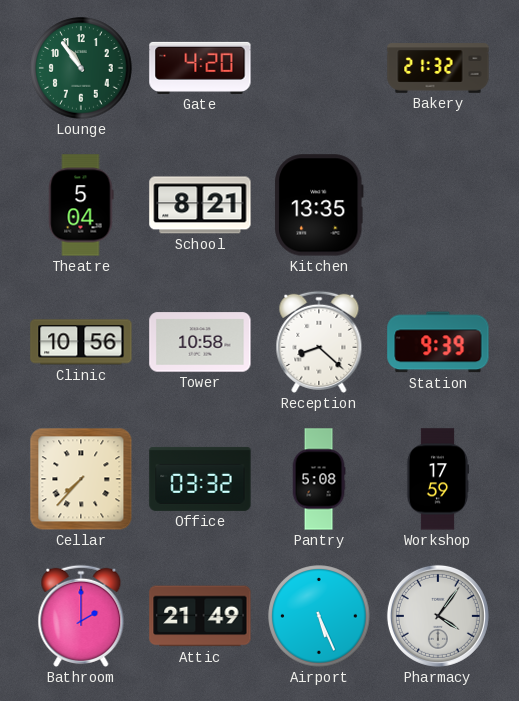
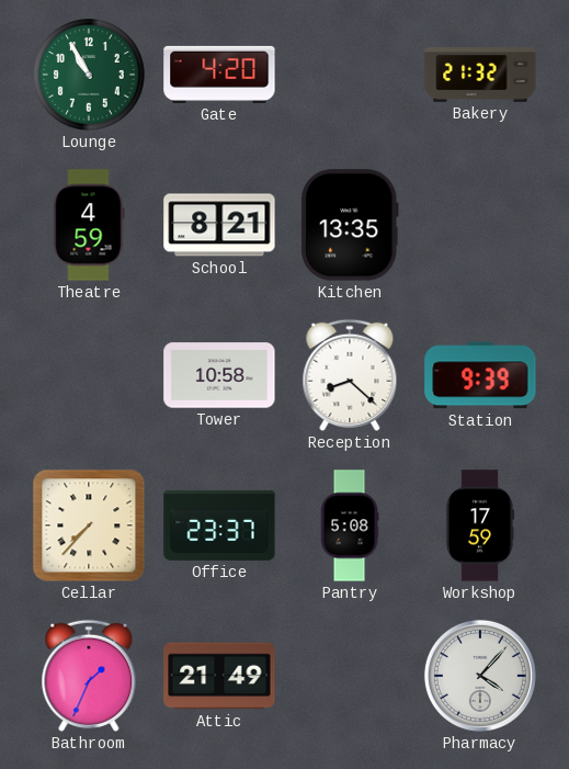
Lounge: 10:54 -> 10:55 (89, 75)
Theatre: 5:04 -> 4:59 (89, 225)
Clinic: 10:56 -> none (81, 342)
Office: 03:32 -> 23:37 (219, 525)
Bathroom: 2:00 -> 1:34 (89, 676)
Airport: 5:26 -> none (319, 616)
Pharmacy: 4:06 -> 4:07 (480, 676)
